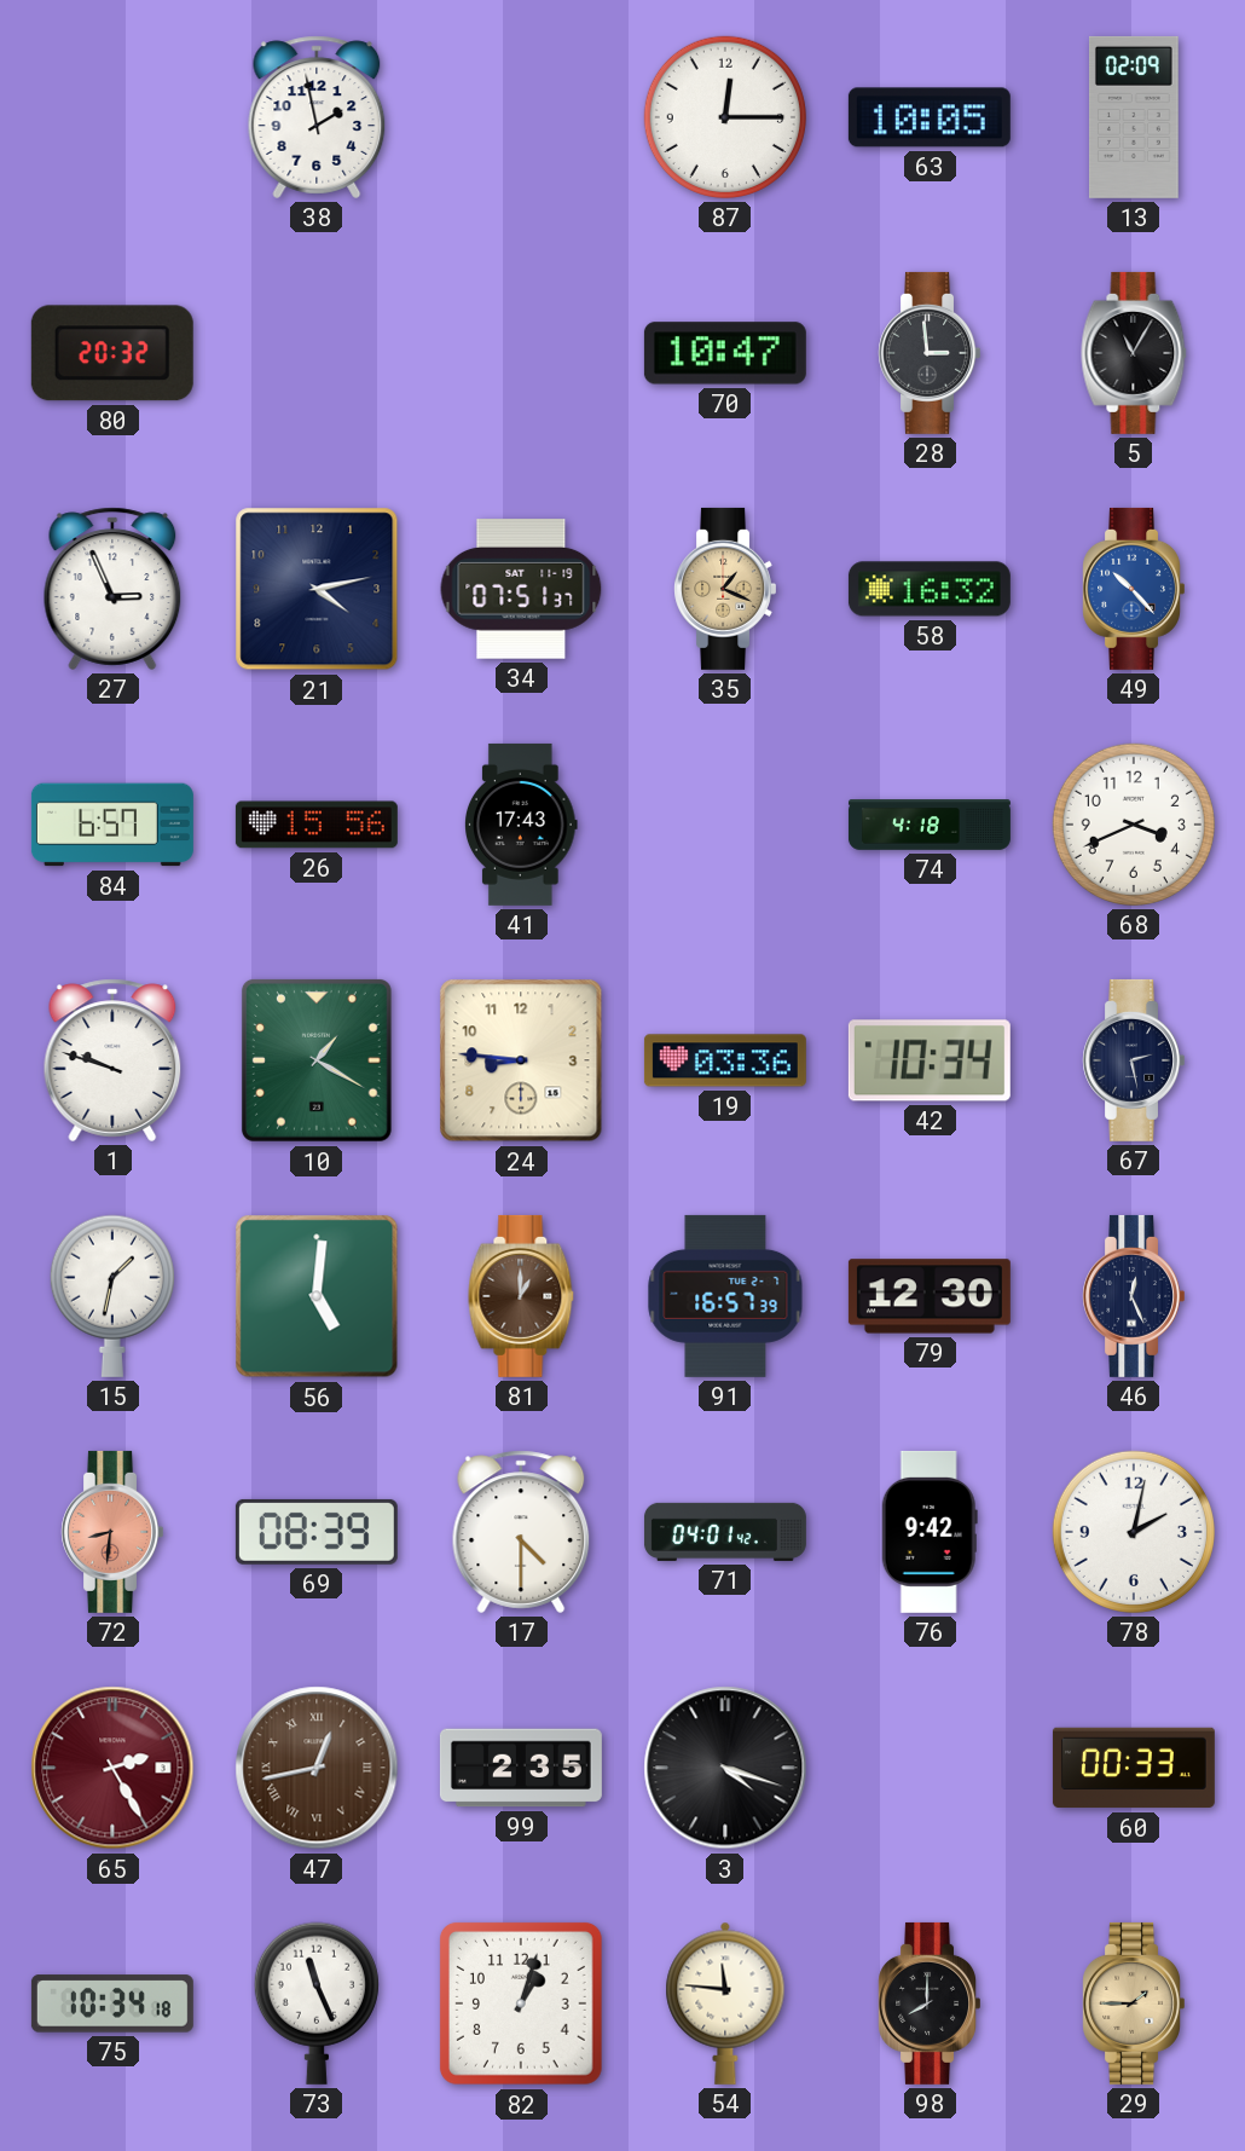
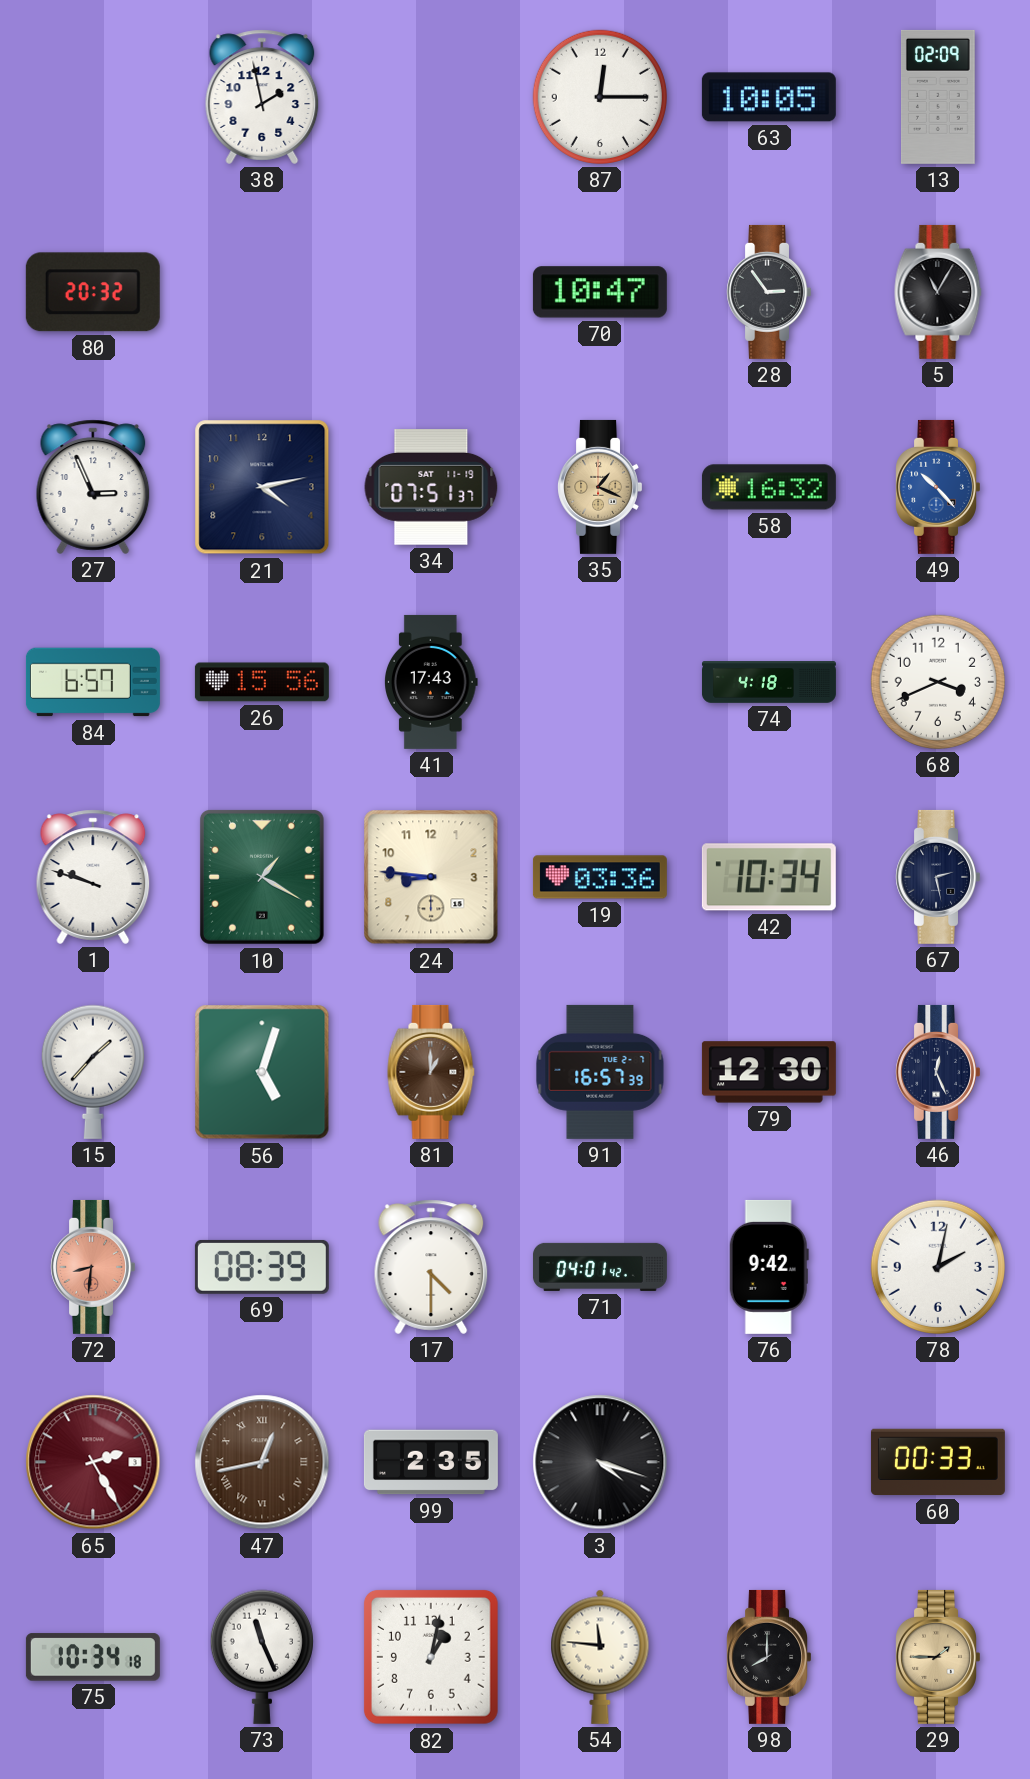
28: 2:59 -> 2:54 (768, 292)
15: 1:32 -> 1:37 (93, 1072)
56: 5:01 -> 5:03 (262, 1072)
82: 1:03 -> 1:02 (431, 1657)
